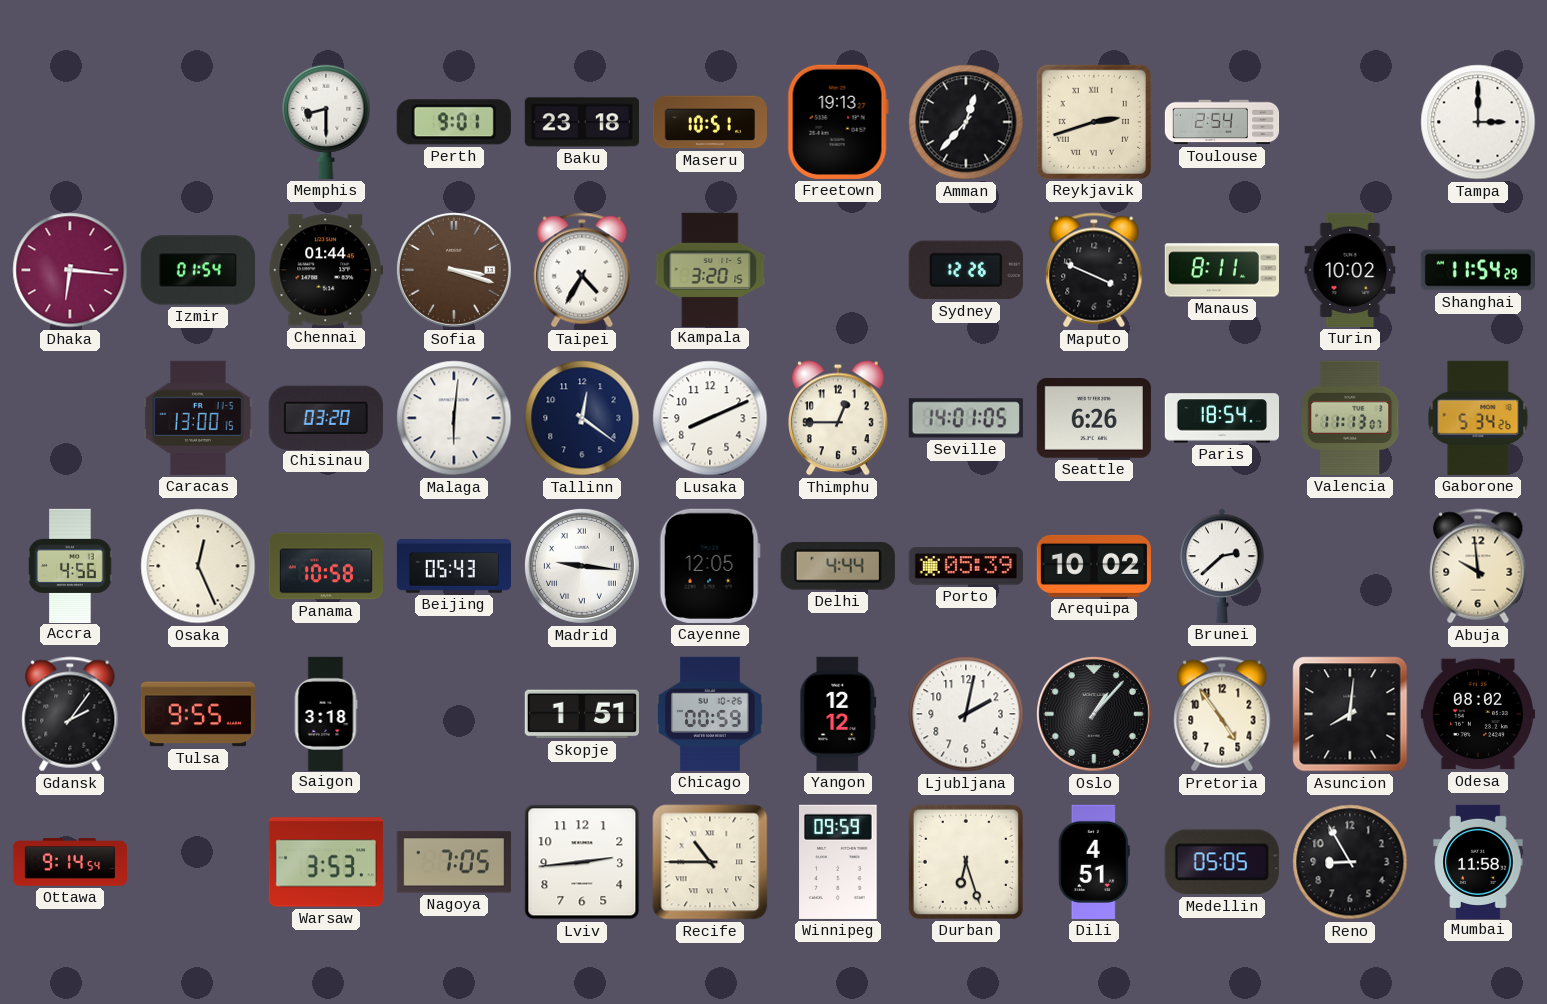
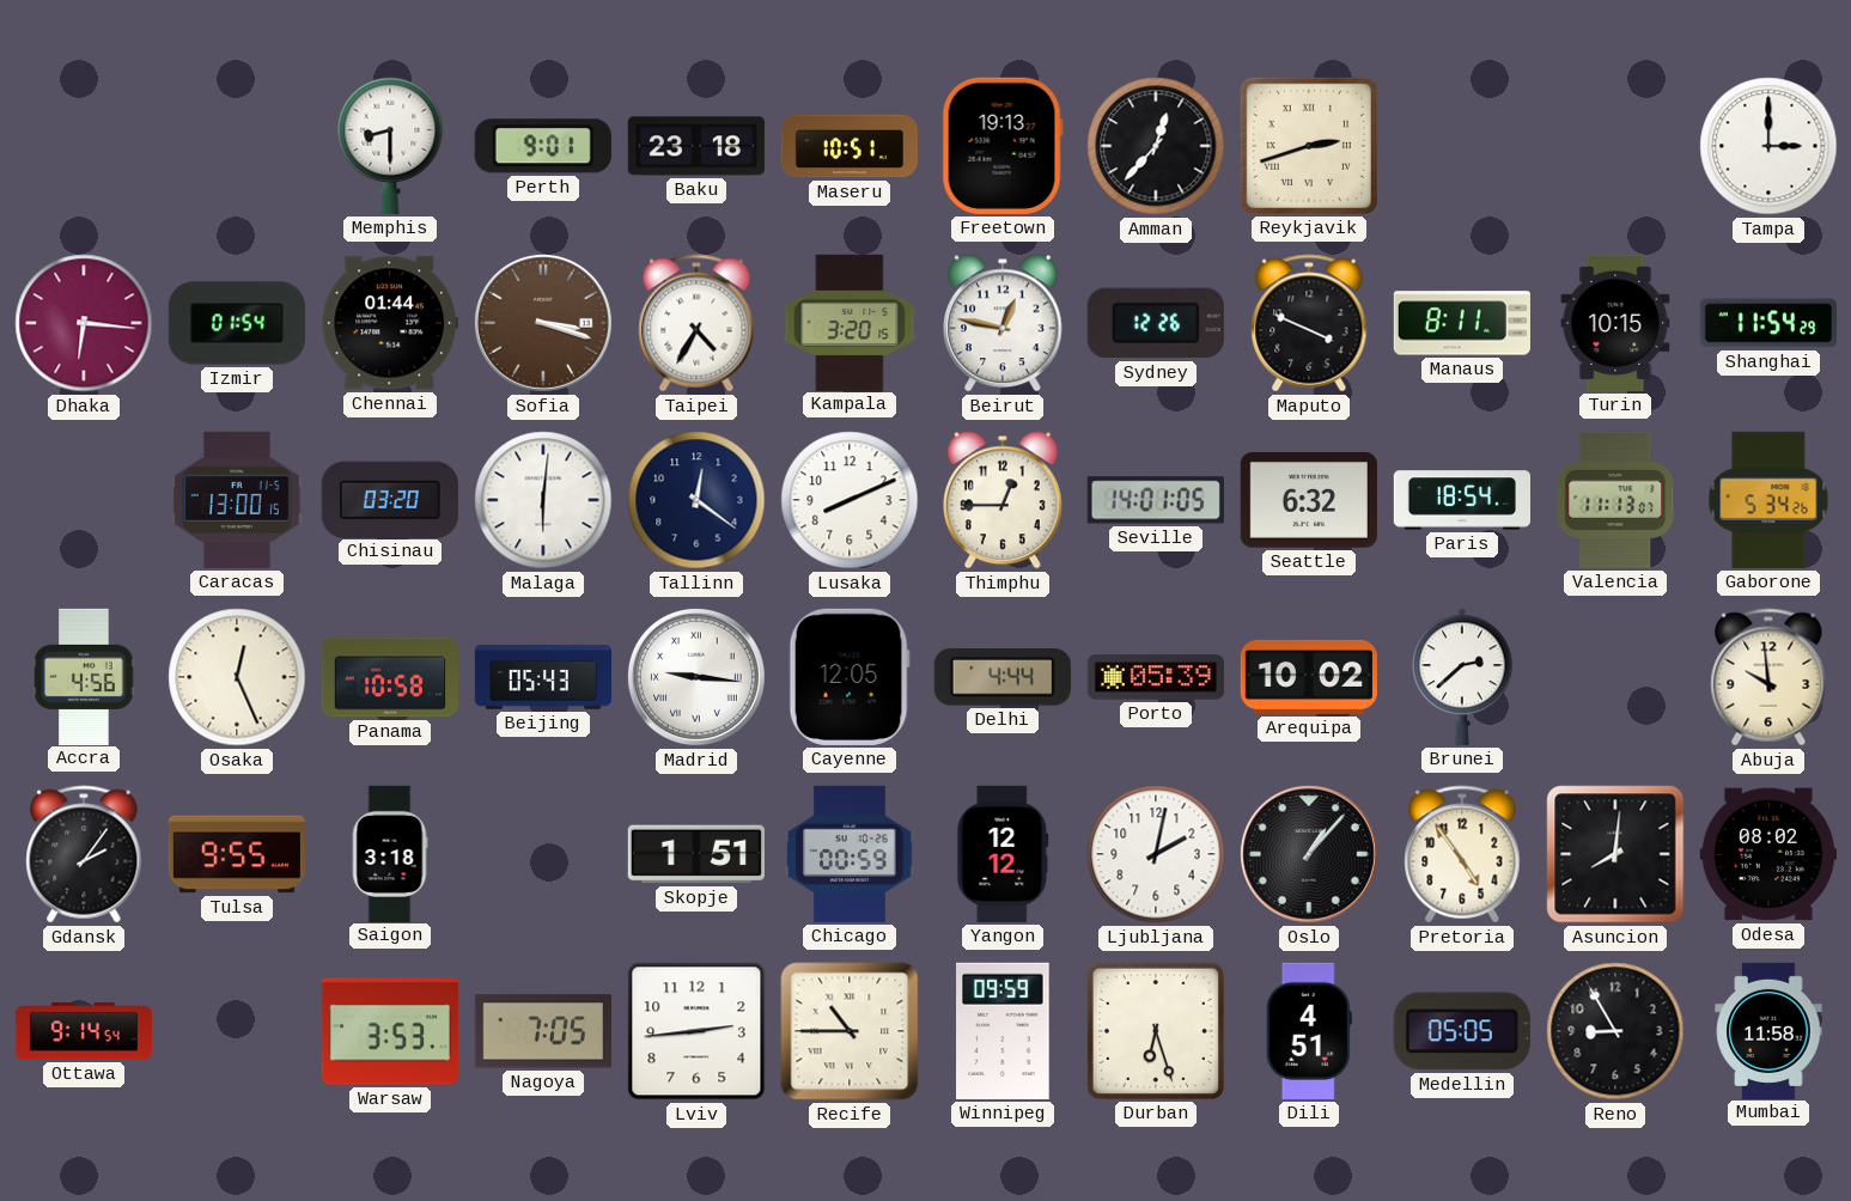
Toulouse: 2:54 -> none (1222, 122)
Beirut: none -> 12:47 (1004, 323)
Turin: 10:02 -> 10:15 (1615, 323)
Seattle: 6:26 -> 6:32 (1309, 501)
